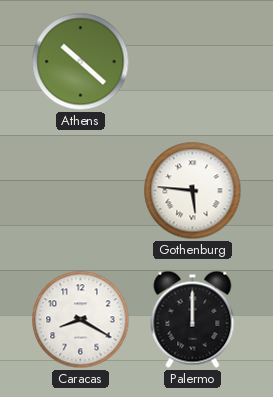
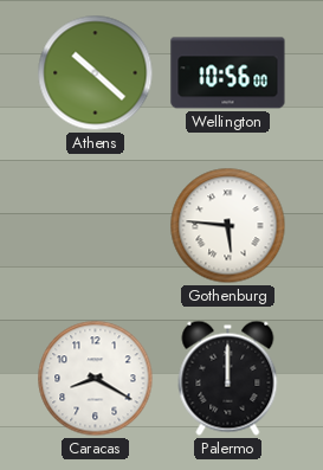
Wellington: none -> 10:56 (228, 73)
